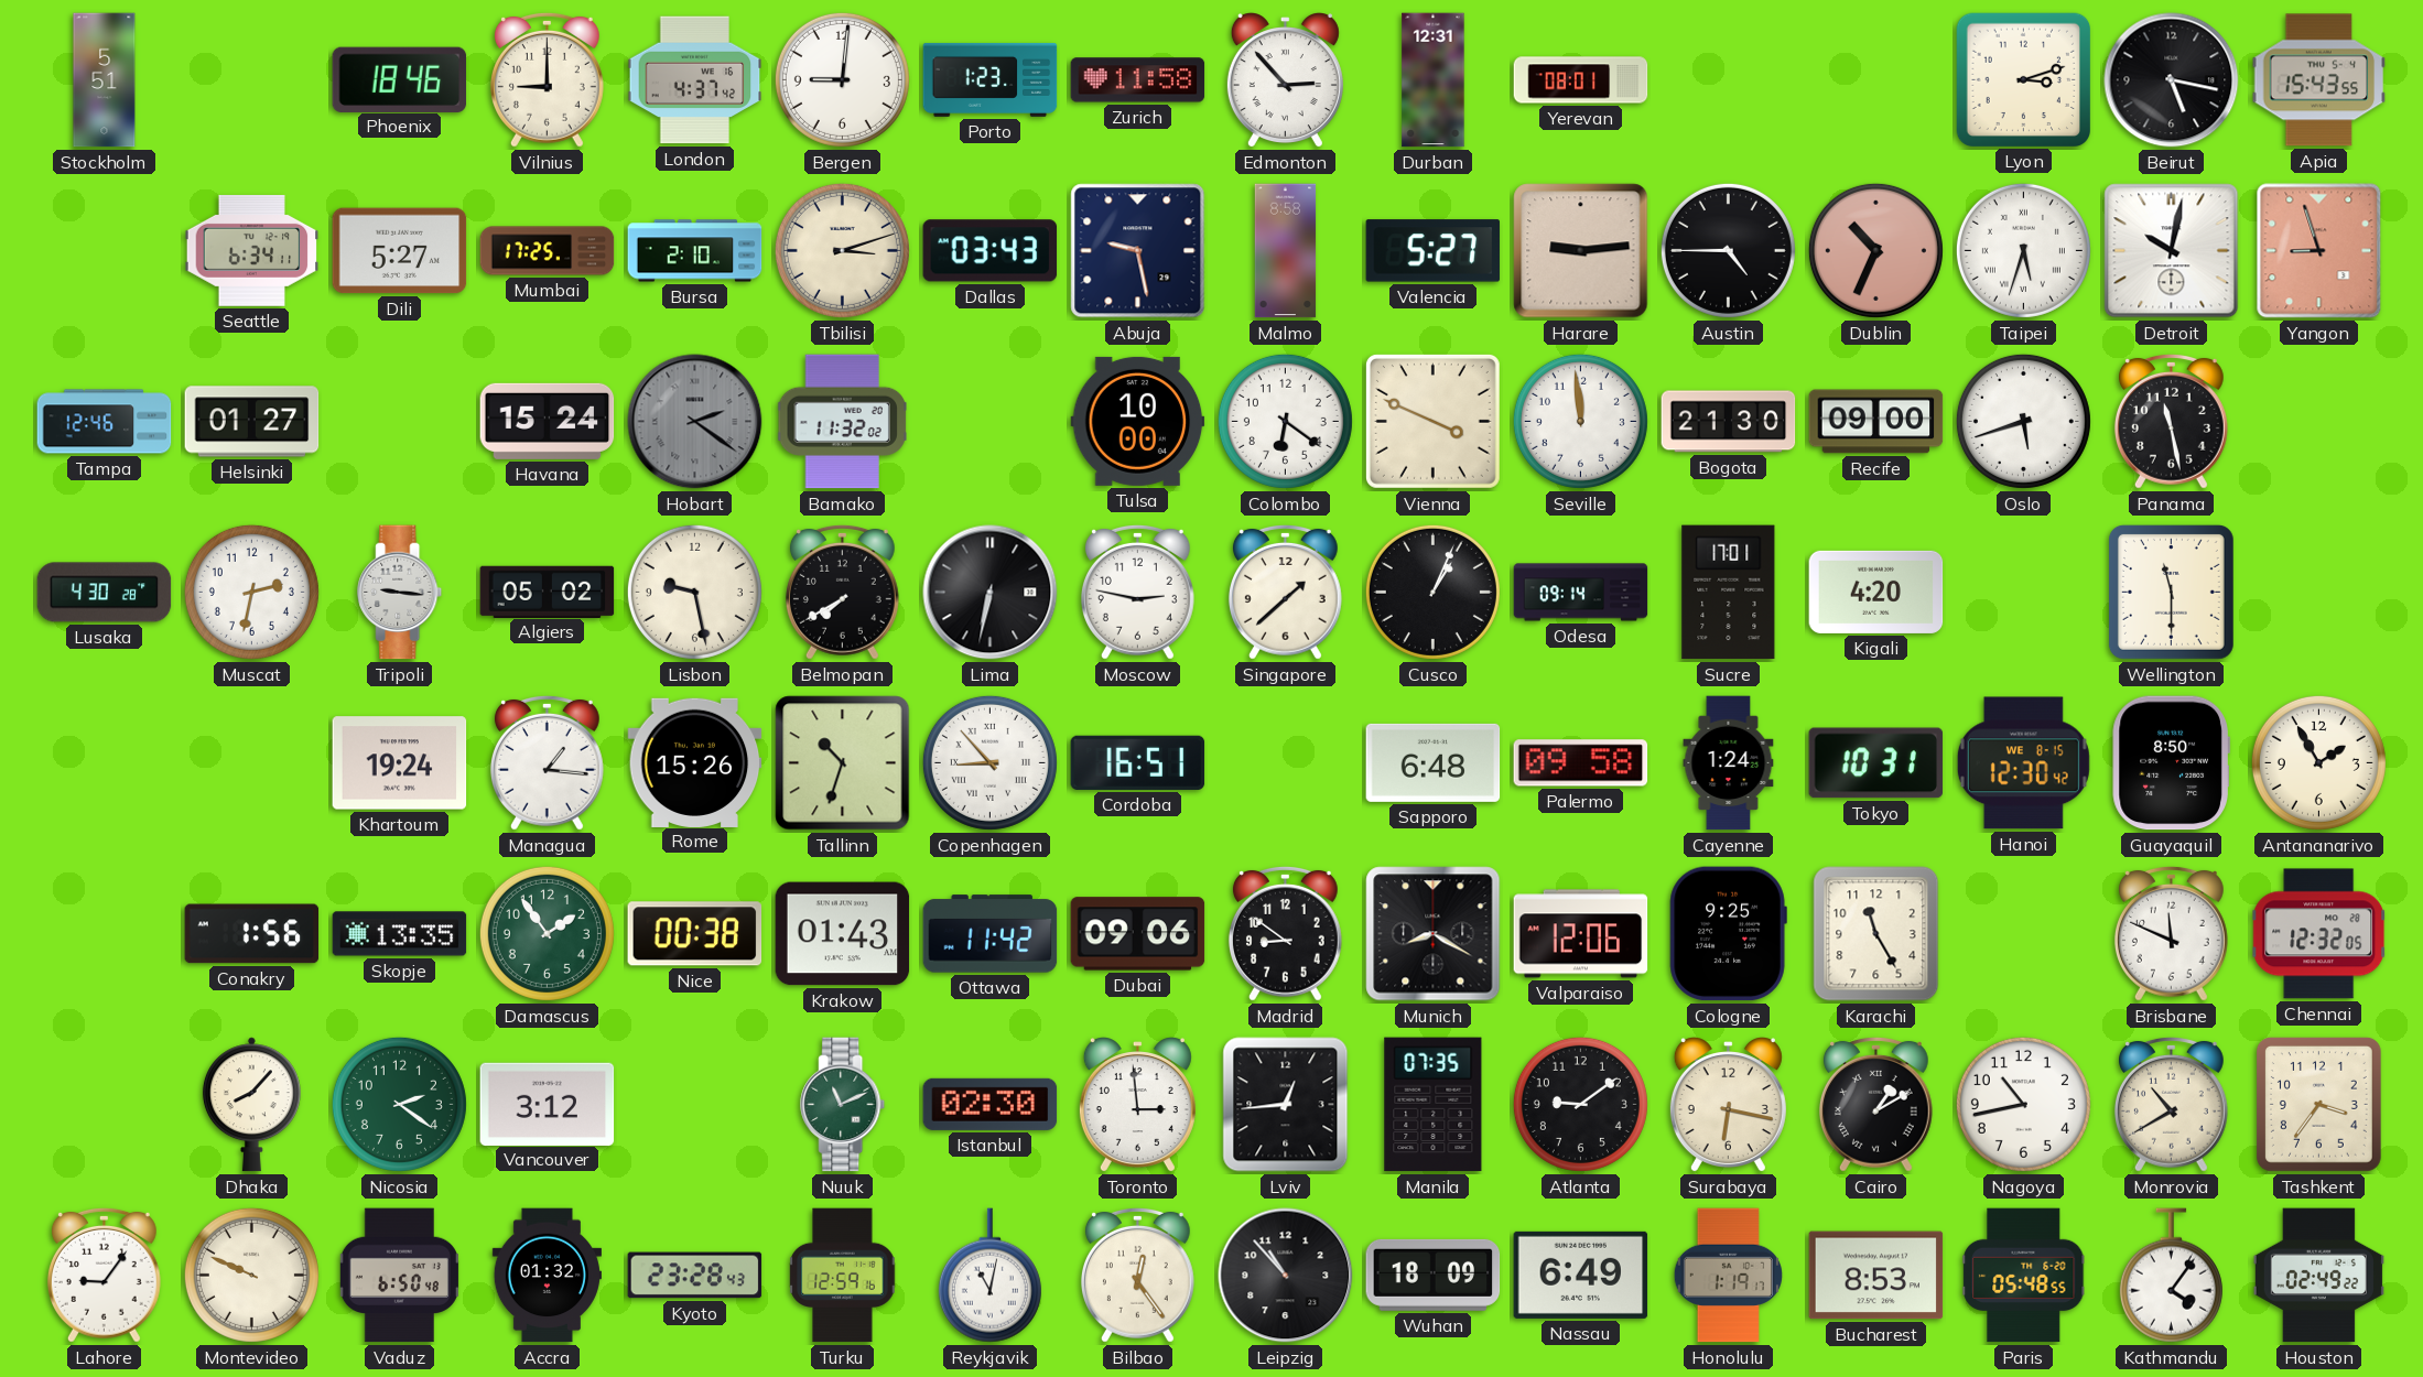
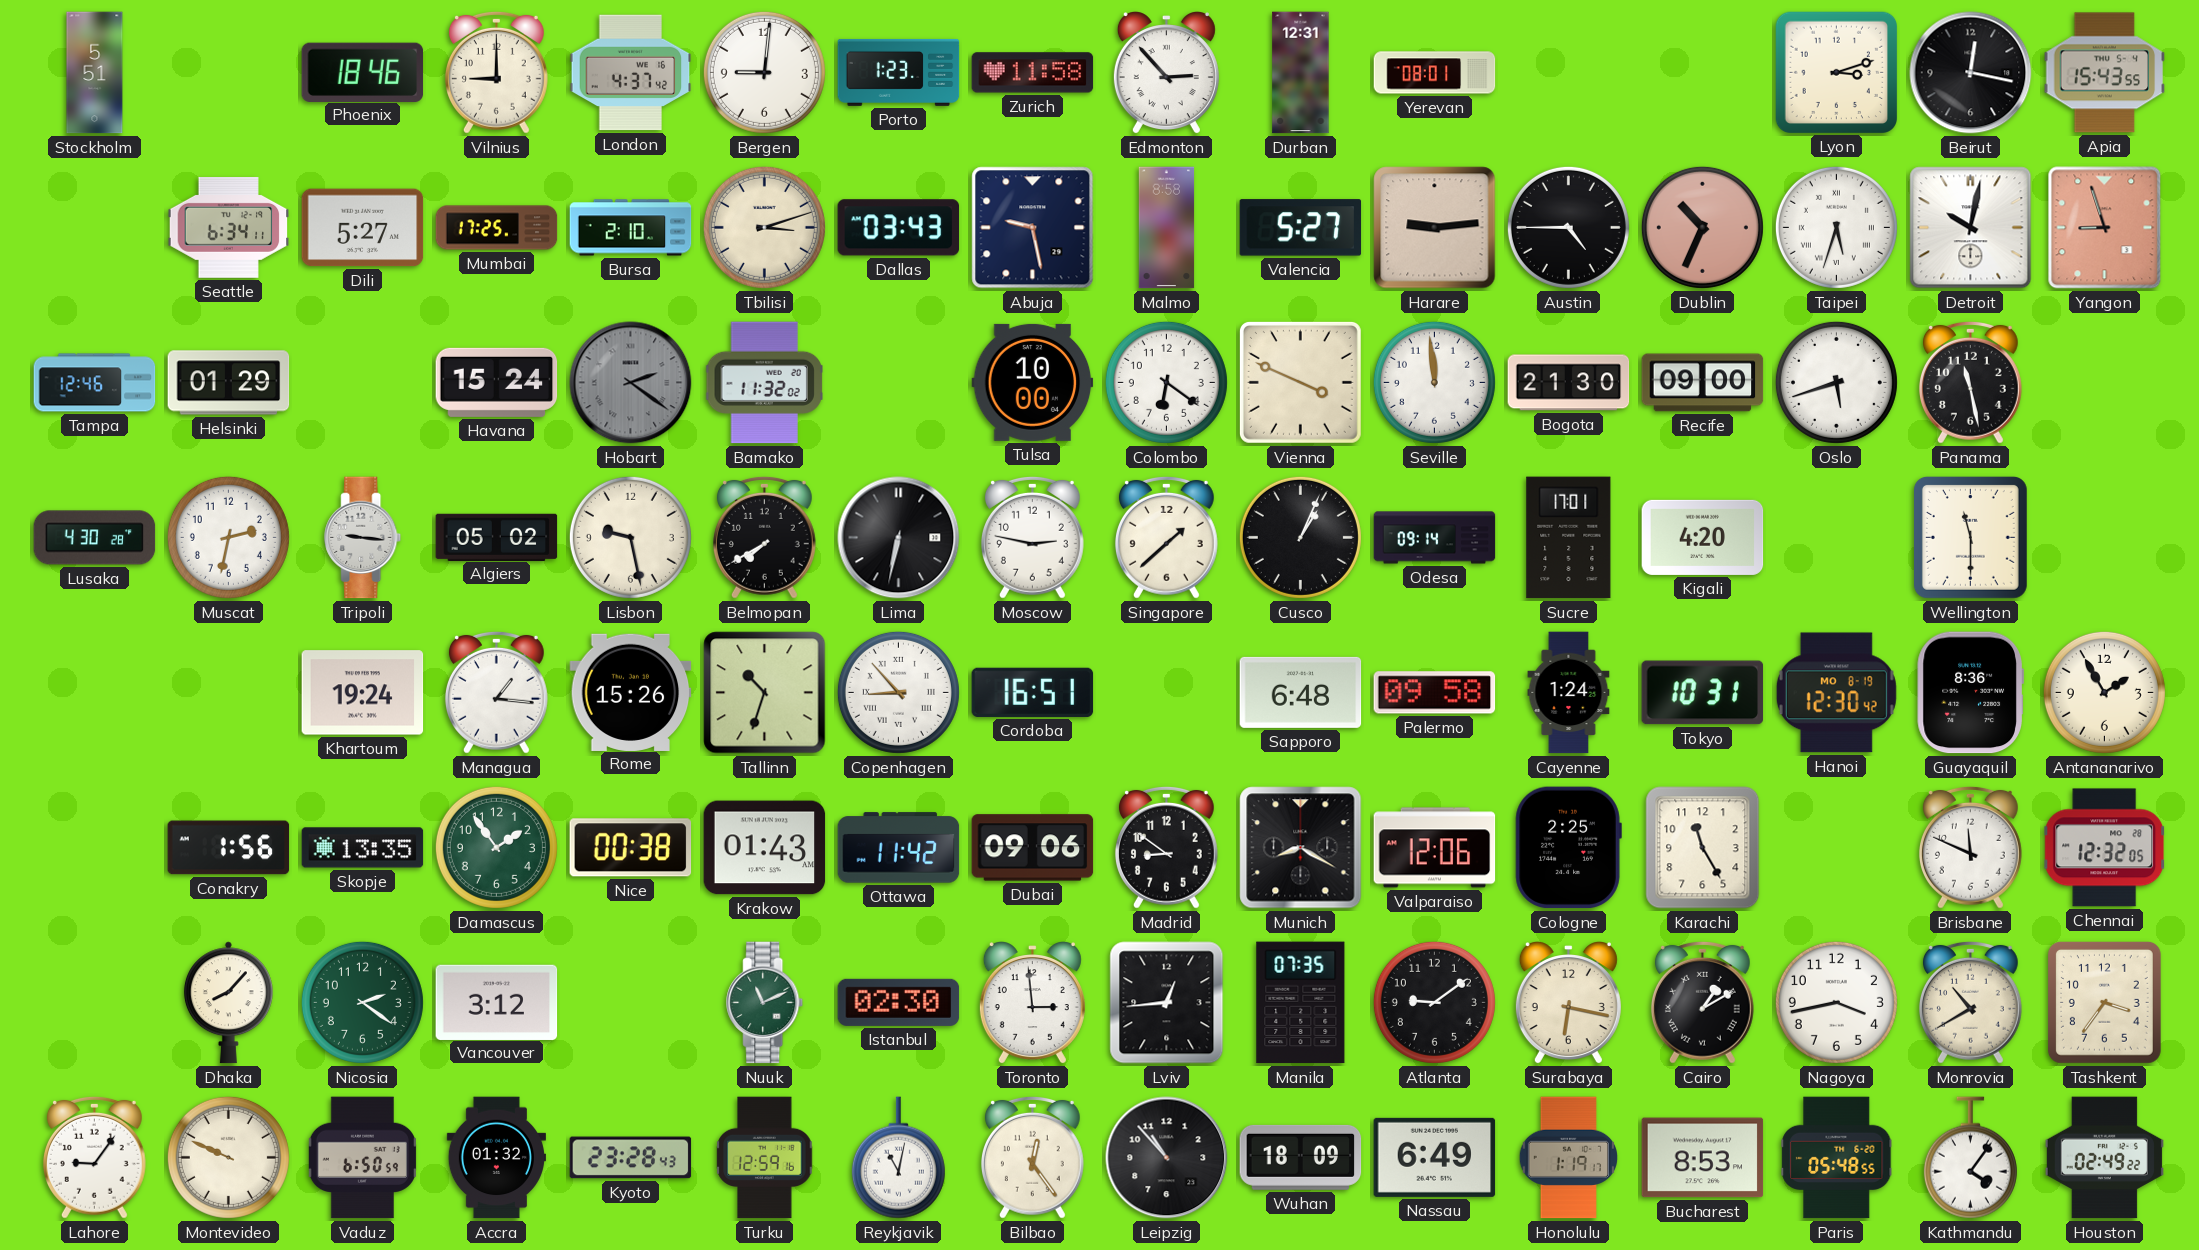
Beirut: 5:17 -> 12:17 (1971, 73)
Helsinki: 01:27 -> 01:29 (229, 383)
Hanoi date: WE 8-15 -> MO 8-19 (1836, 693)
Guayaquil: 8:50 -> 8:36 (1970, 693)
Cologne: 9:25 -> 2:25 (1568, 848)
Nagoya: 10:43 -> 3:43 (1836, 1002)
Vaduz: 6:50:48 -> 6:50:59 (362, 1158)
